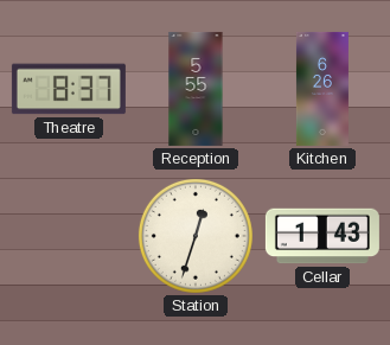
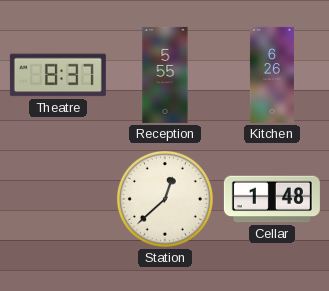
Station: 12:33 -> 12:38 (165, 199)
Cellar: 1:43 -> 1:48 (272, 199)
